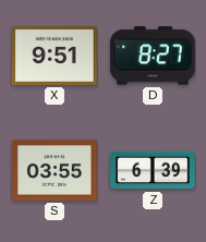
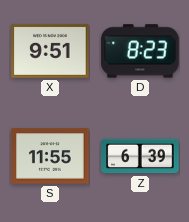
D: 8:27 -> 8:23 (140, 51)
S: 03:55 -> 11:55 (50, 156)
